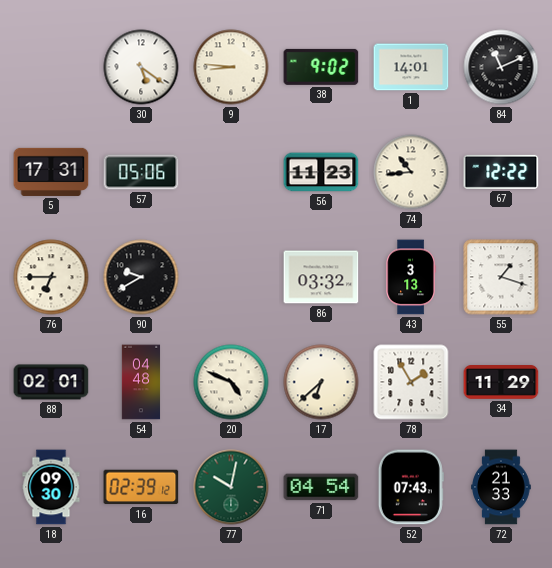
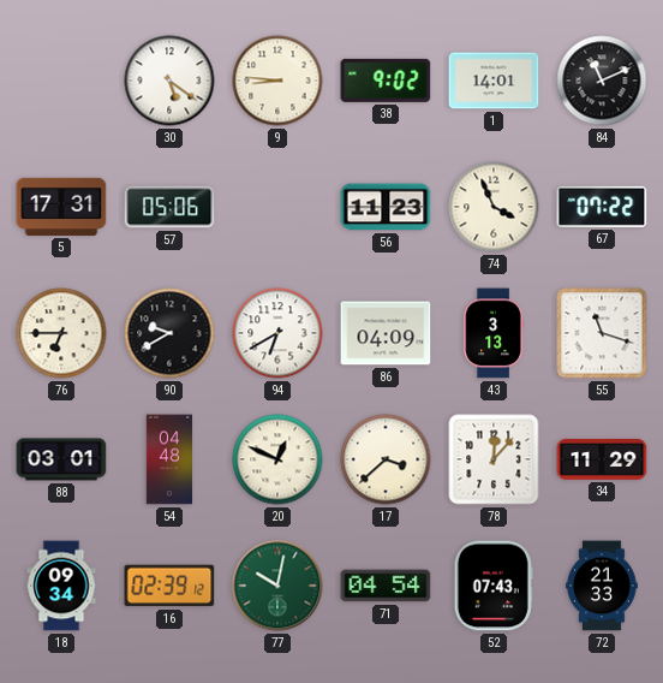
74: 10:44 -> 3:56 (494, 207)
67: 12:22 -> 07:22 (602, 207)
94: none -> 6:40 (277, 333)
86: 03:32 -> 04:09 (386, 333)
55: 1:18 -> 11:18 (602, 333)
88: 02:01 -> 03:01 (61, 459)
20: 4:49 -> 12:49 (277, 459)
17: 6:38 -> 3:38 (386, 459)
78: 1:55 -> 12:07 (494, 459)
18: 09:30 -> 09:34 (61, 586)
